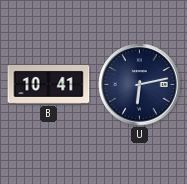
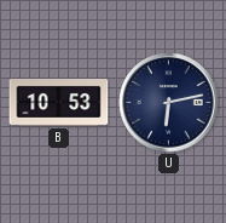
B: 10:41 -> 10:53 (59, 102)
